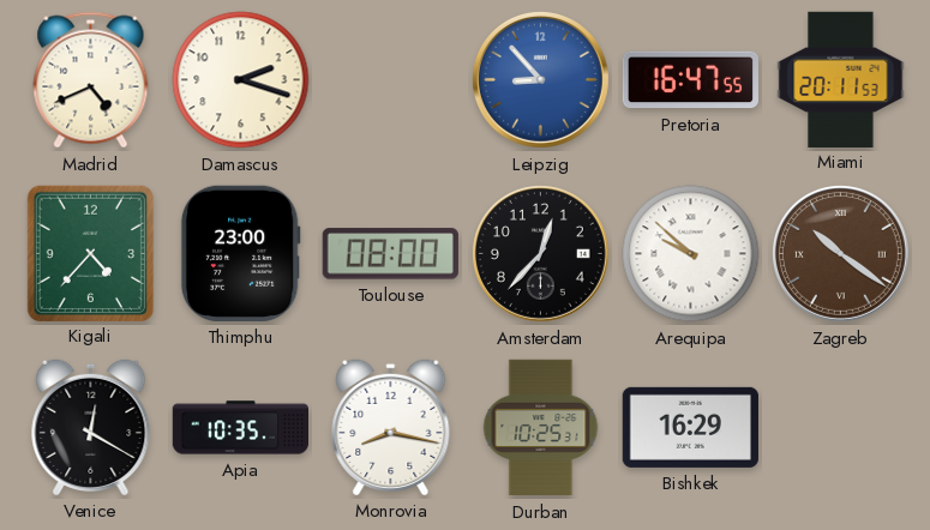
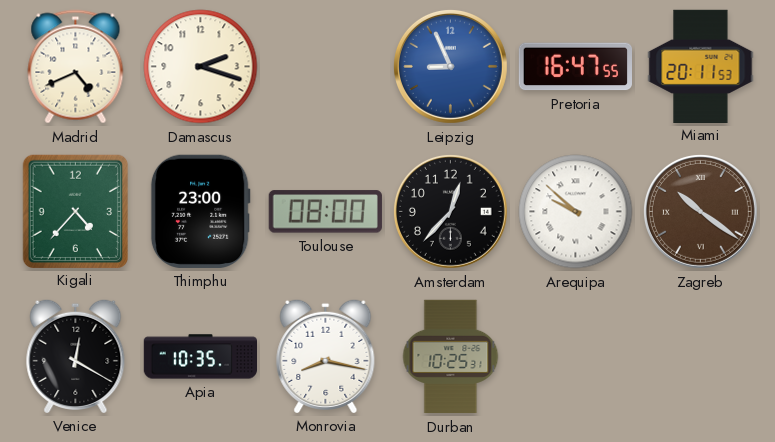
Leipzig: 8:53 -> 8:56 (450, 66)
Bishkek: 16:29 -> none (690, 427)
